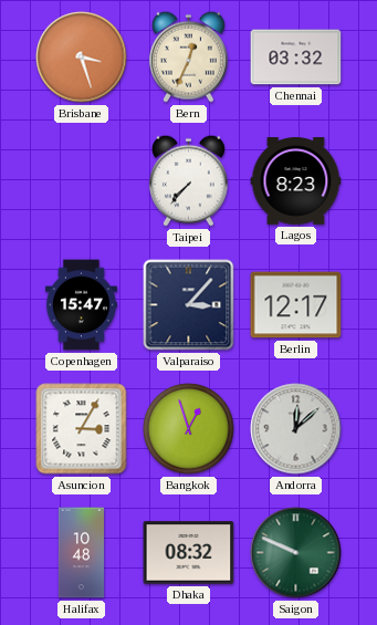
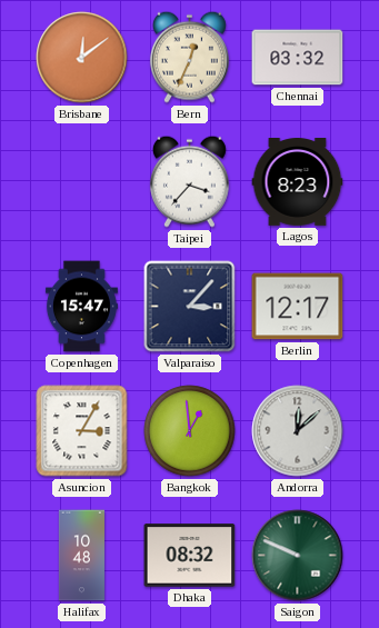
Brisbane: 3:27 -> 12:09 (82, 58)
Taipei: 7:37 -> 3:37 (189, 181)
Bangkok: 12:57 -> 12:59 (190, 431)
